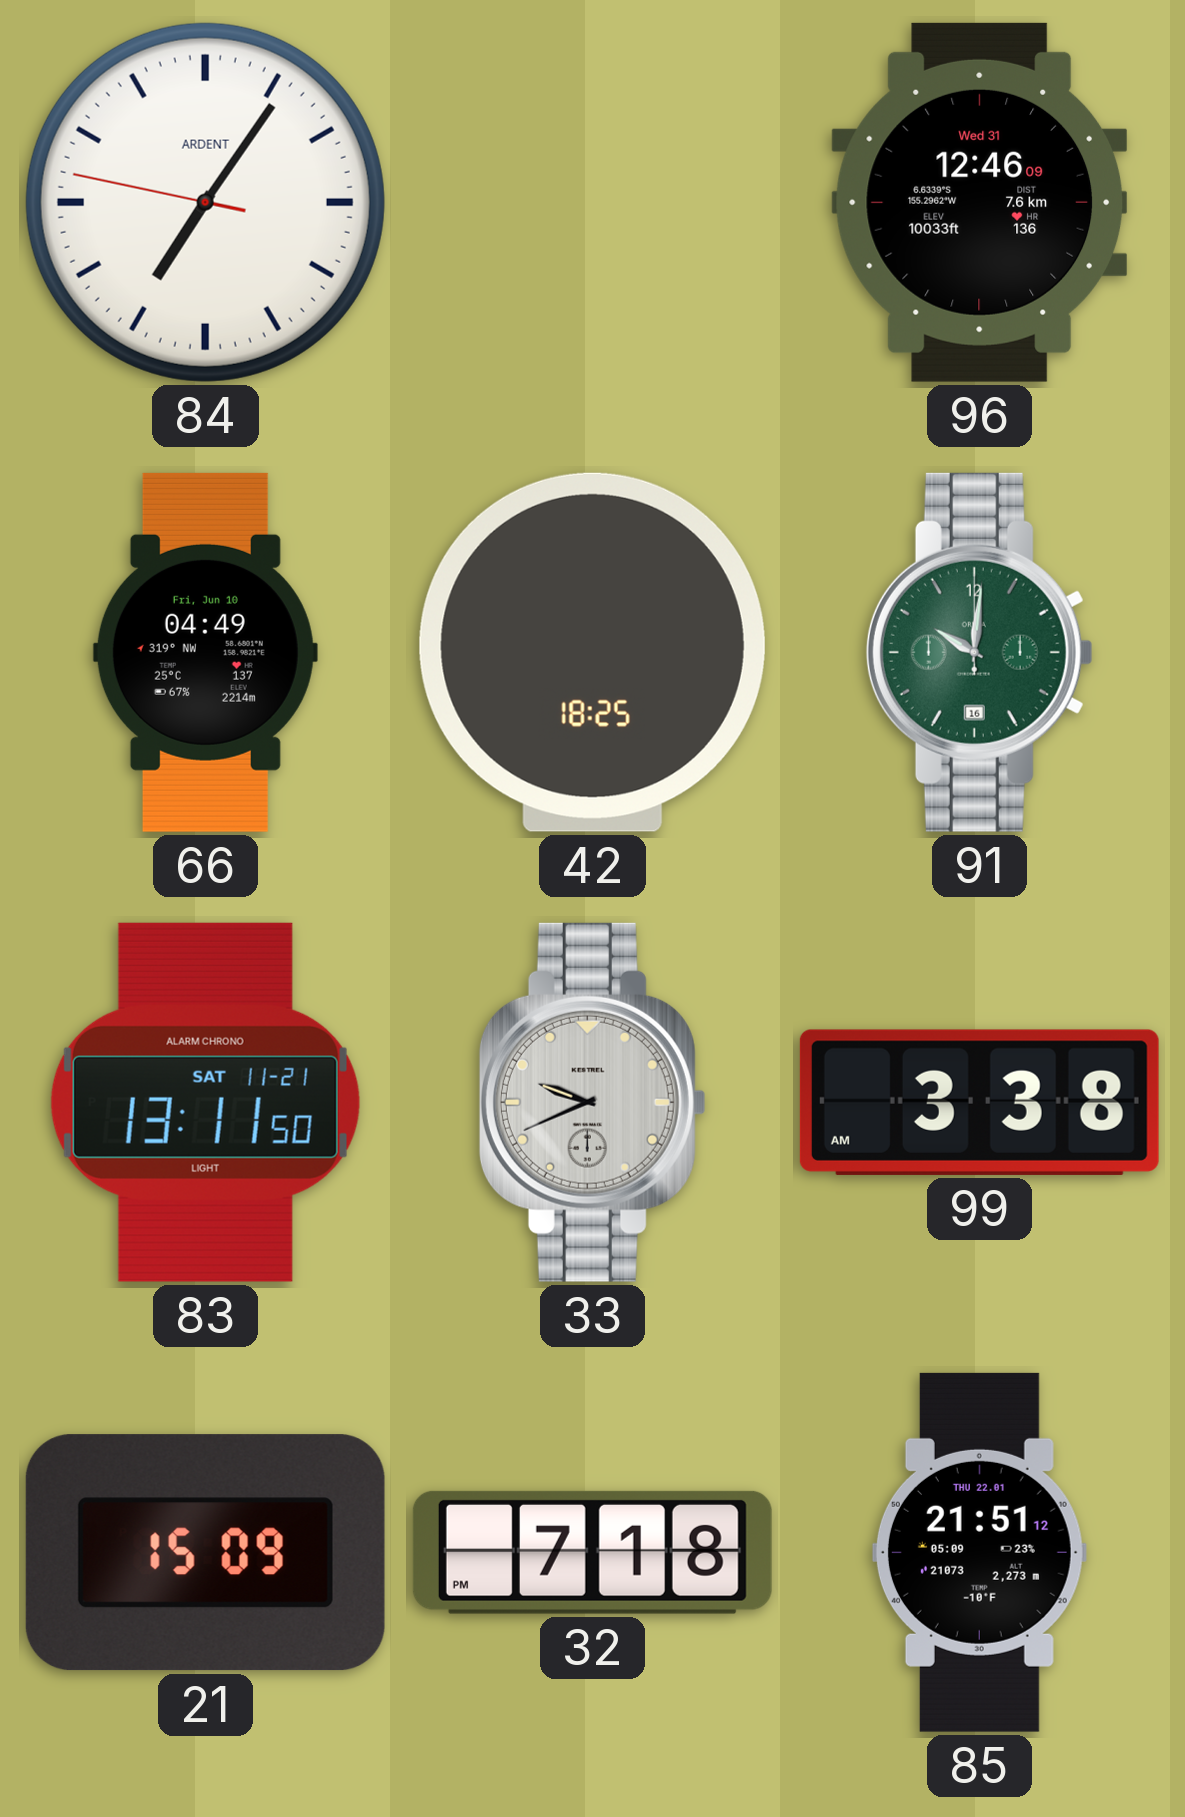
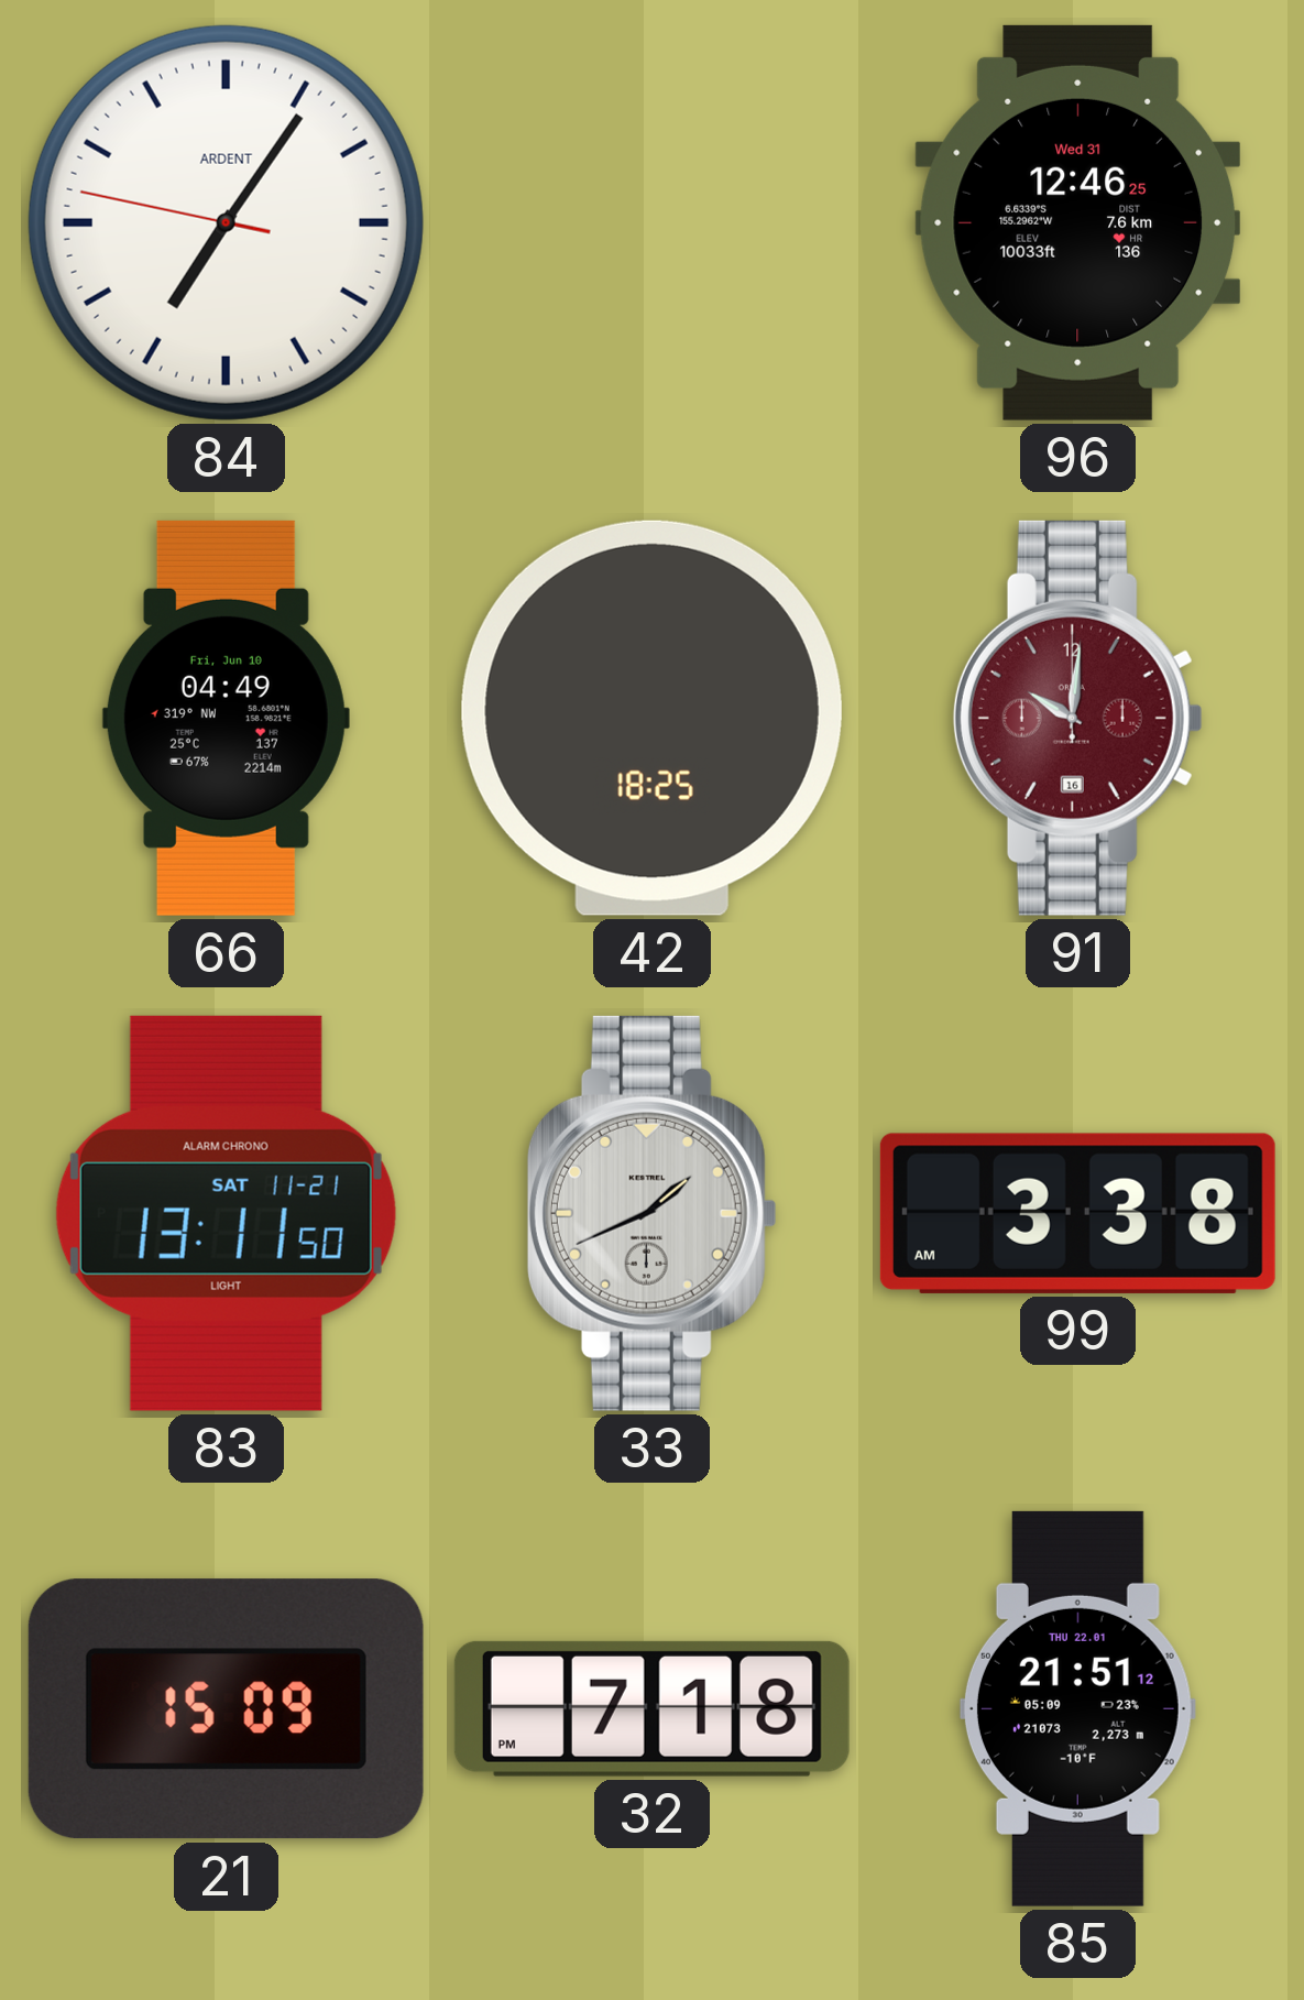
96: 12:46:09 -> 12:46:25 (1077, 222)
91 dial: green -> burgundy (1077, 718)
33: 9:41 -> 1:41 (651, 1213)
